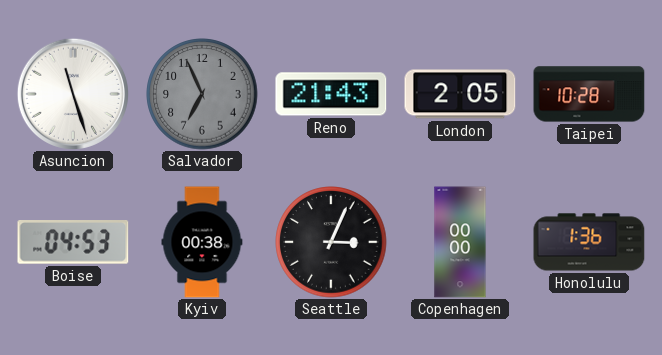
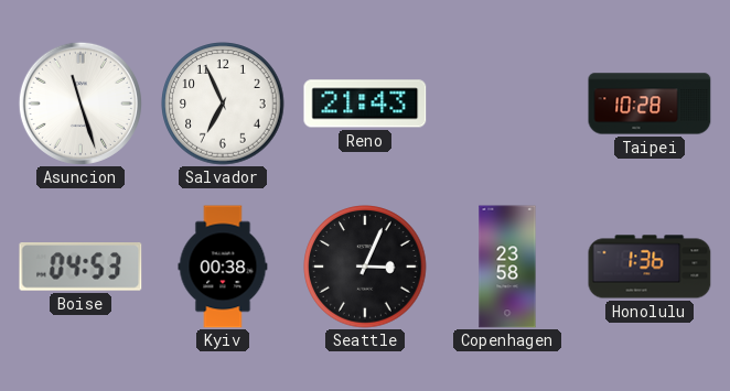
Salvador dial: grey -> white (223, 104)
London: 2:05 -> none (460, 94)
Copenhagen: 00:00 -> 23:58 (507, 267)
